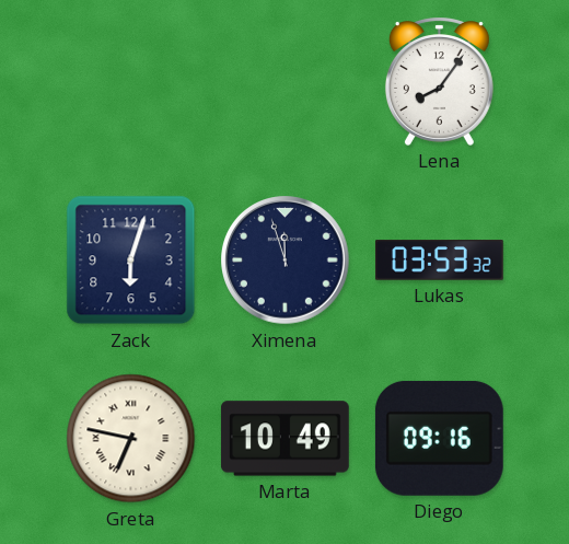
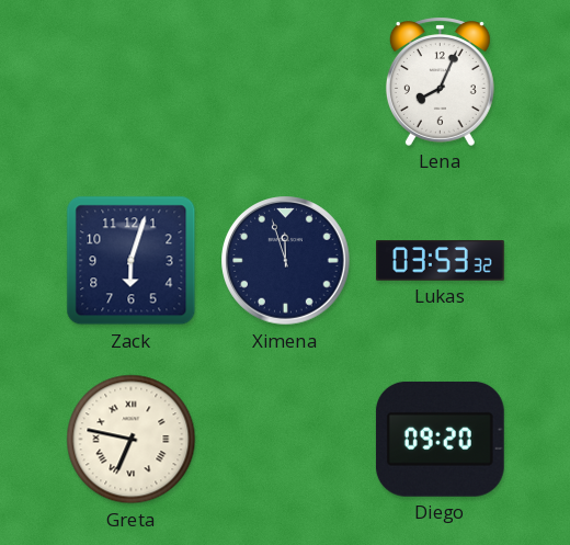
Lena: 8:06 -> 8:04 (440, 81)
Marta: 10:49 -> none (284, 439)
Diego: 09:16 -> 09:20 (440, 439)
